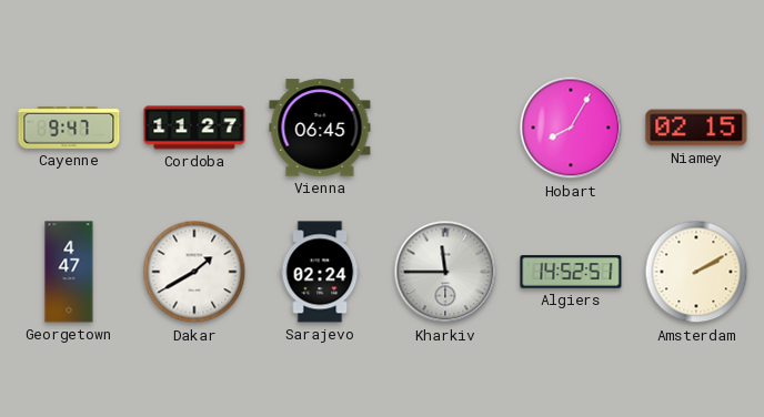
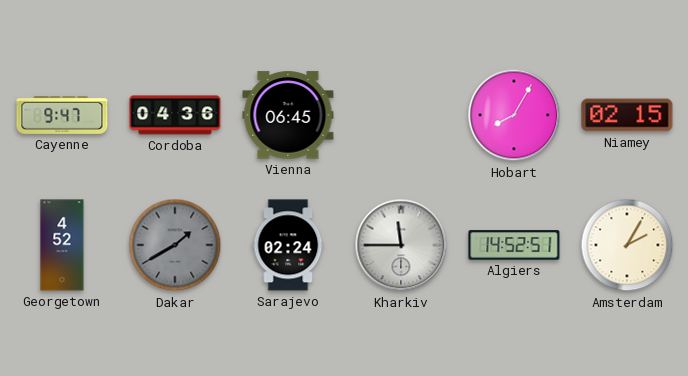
Cordoba: 11:27 -> 04:36 (175, 115)
Georgetown: 4:47 -> 4:52 (62, 245)
Dakar dial: white -> grey (175, 245)
Amsterdam: 2:10 -> 2:05 (627, 245)
